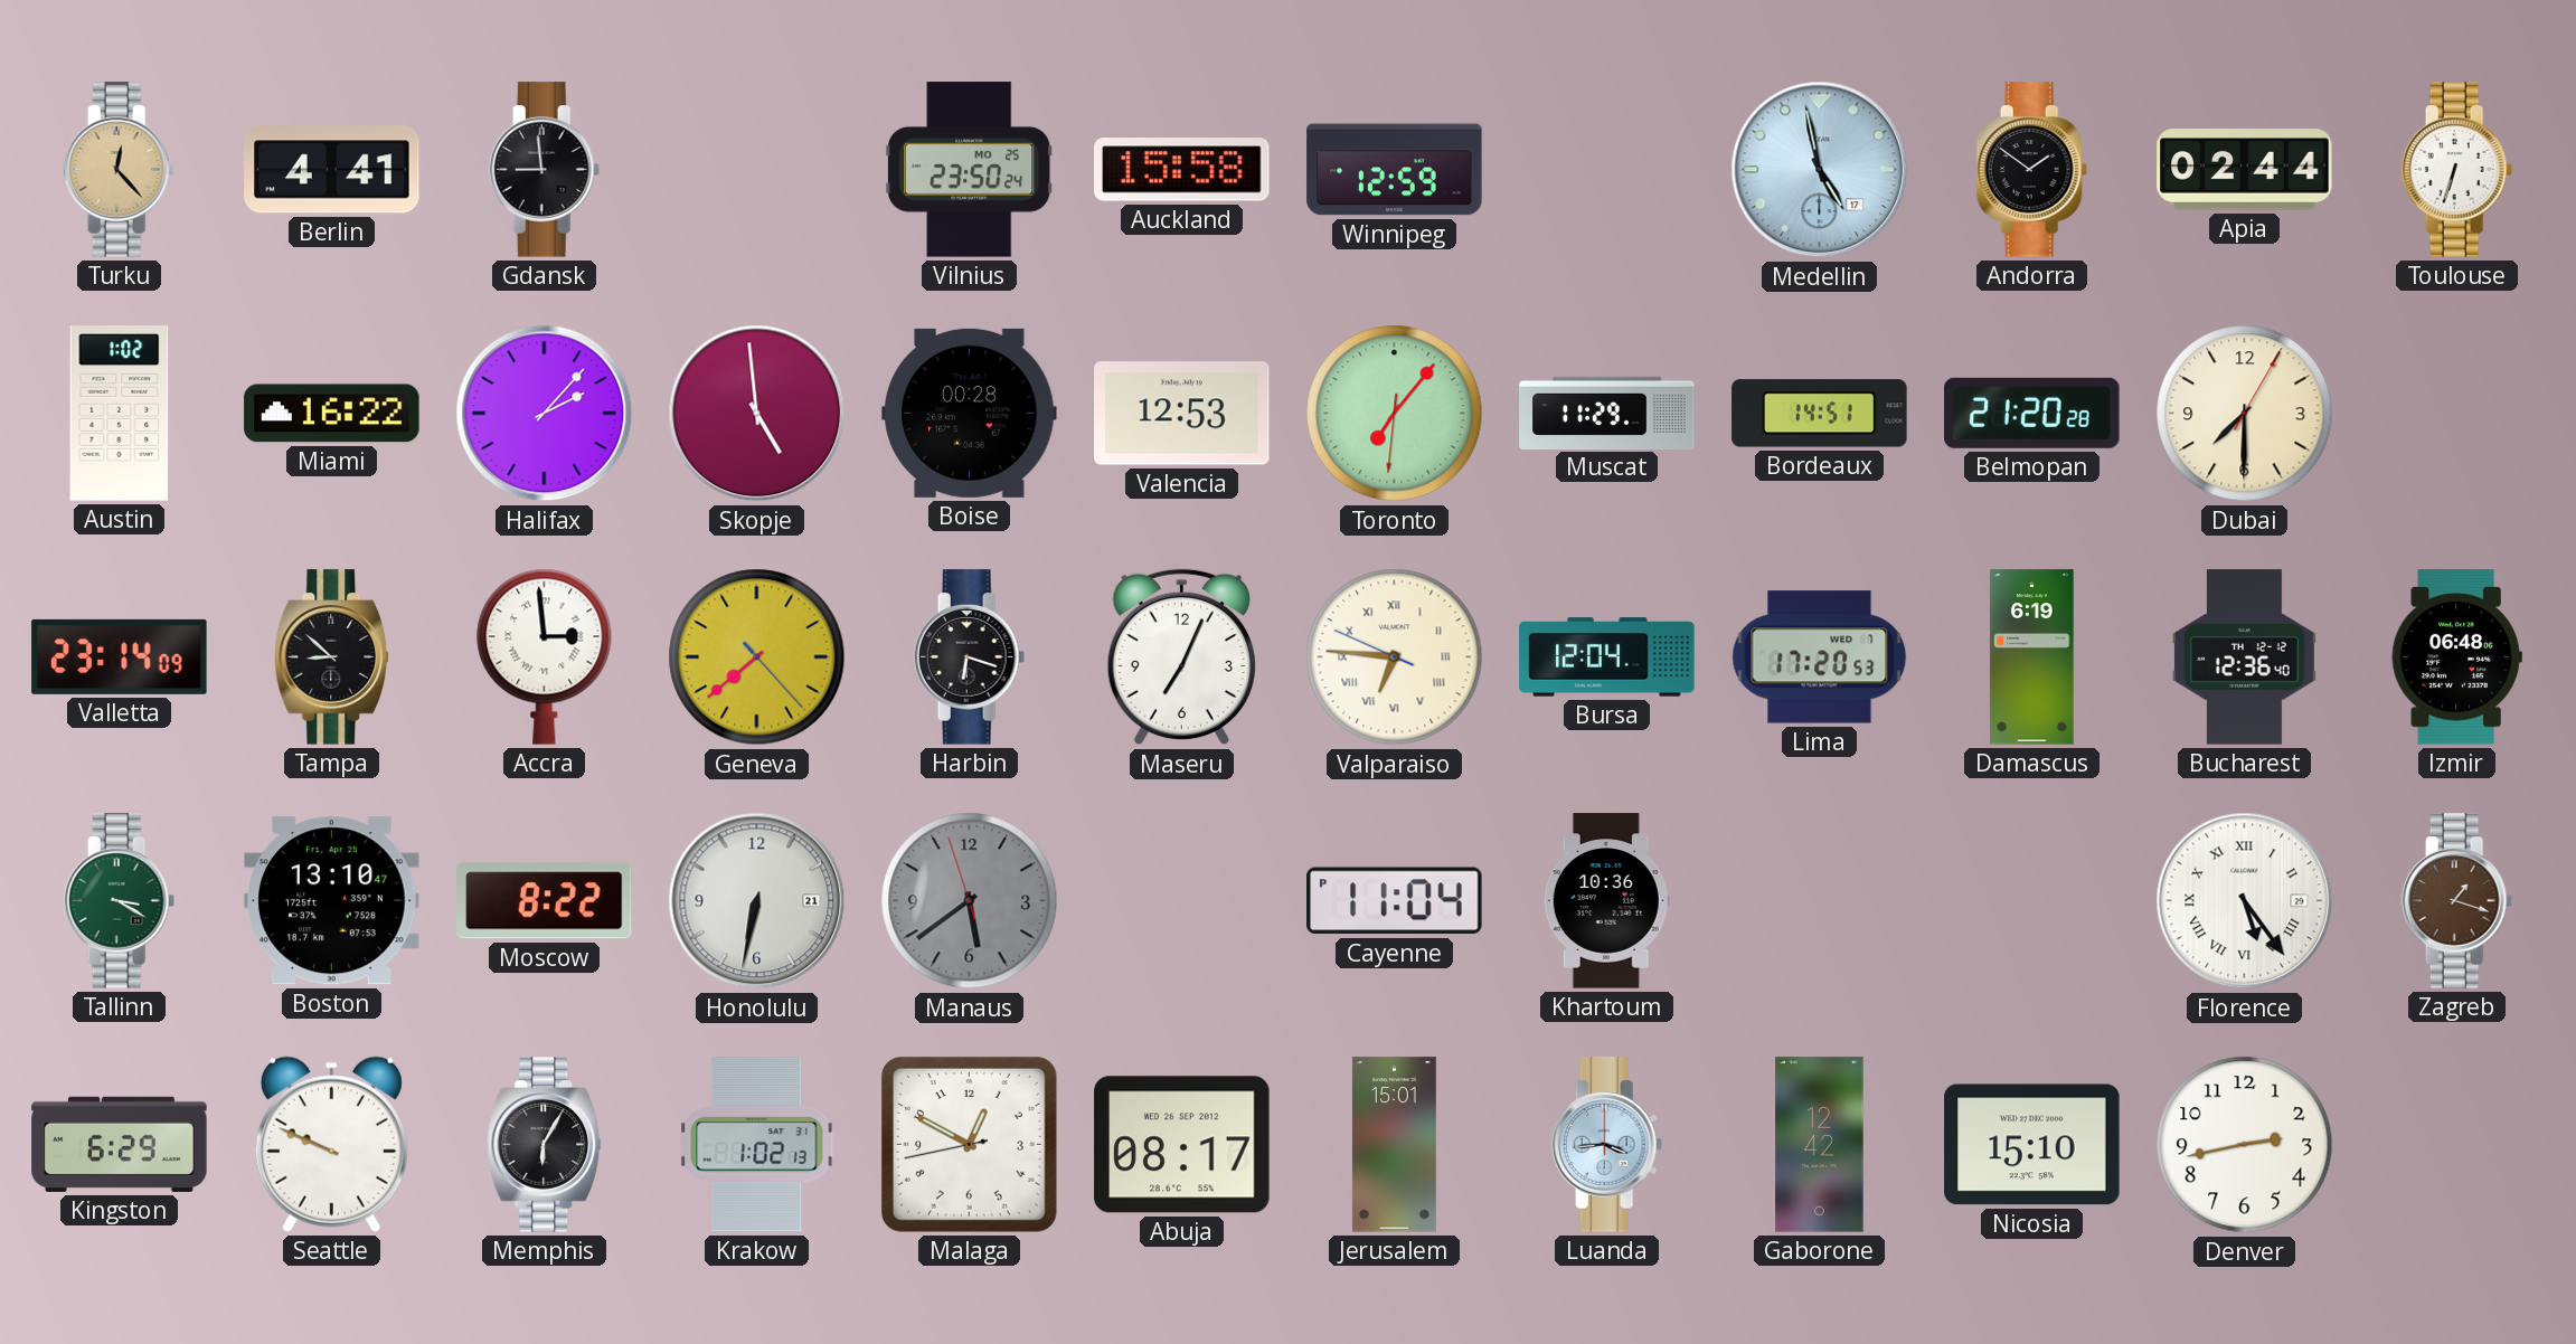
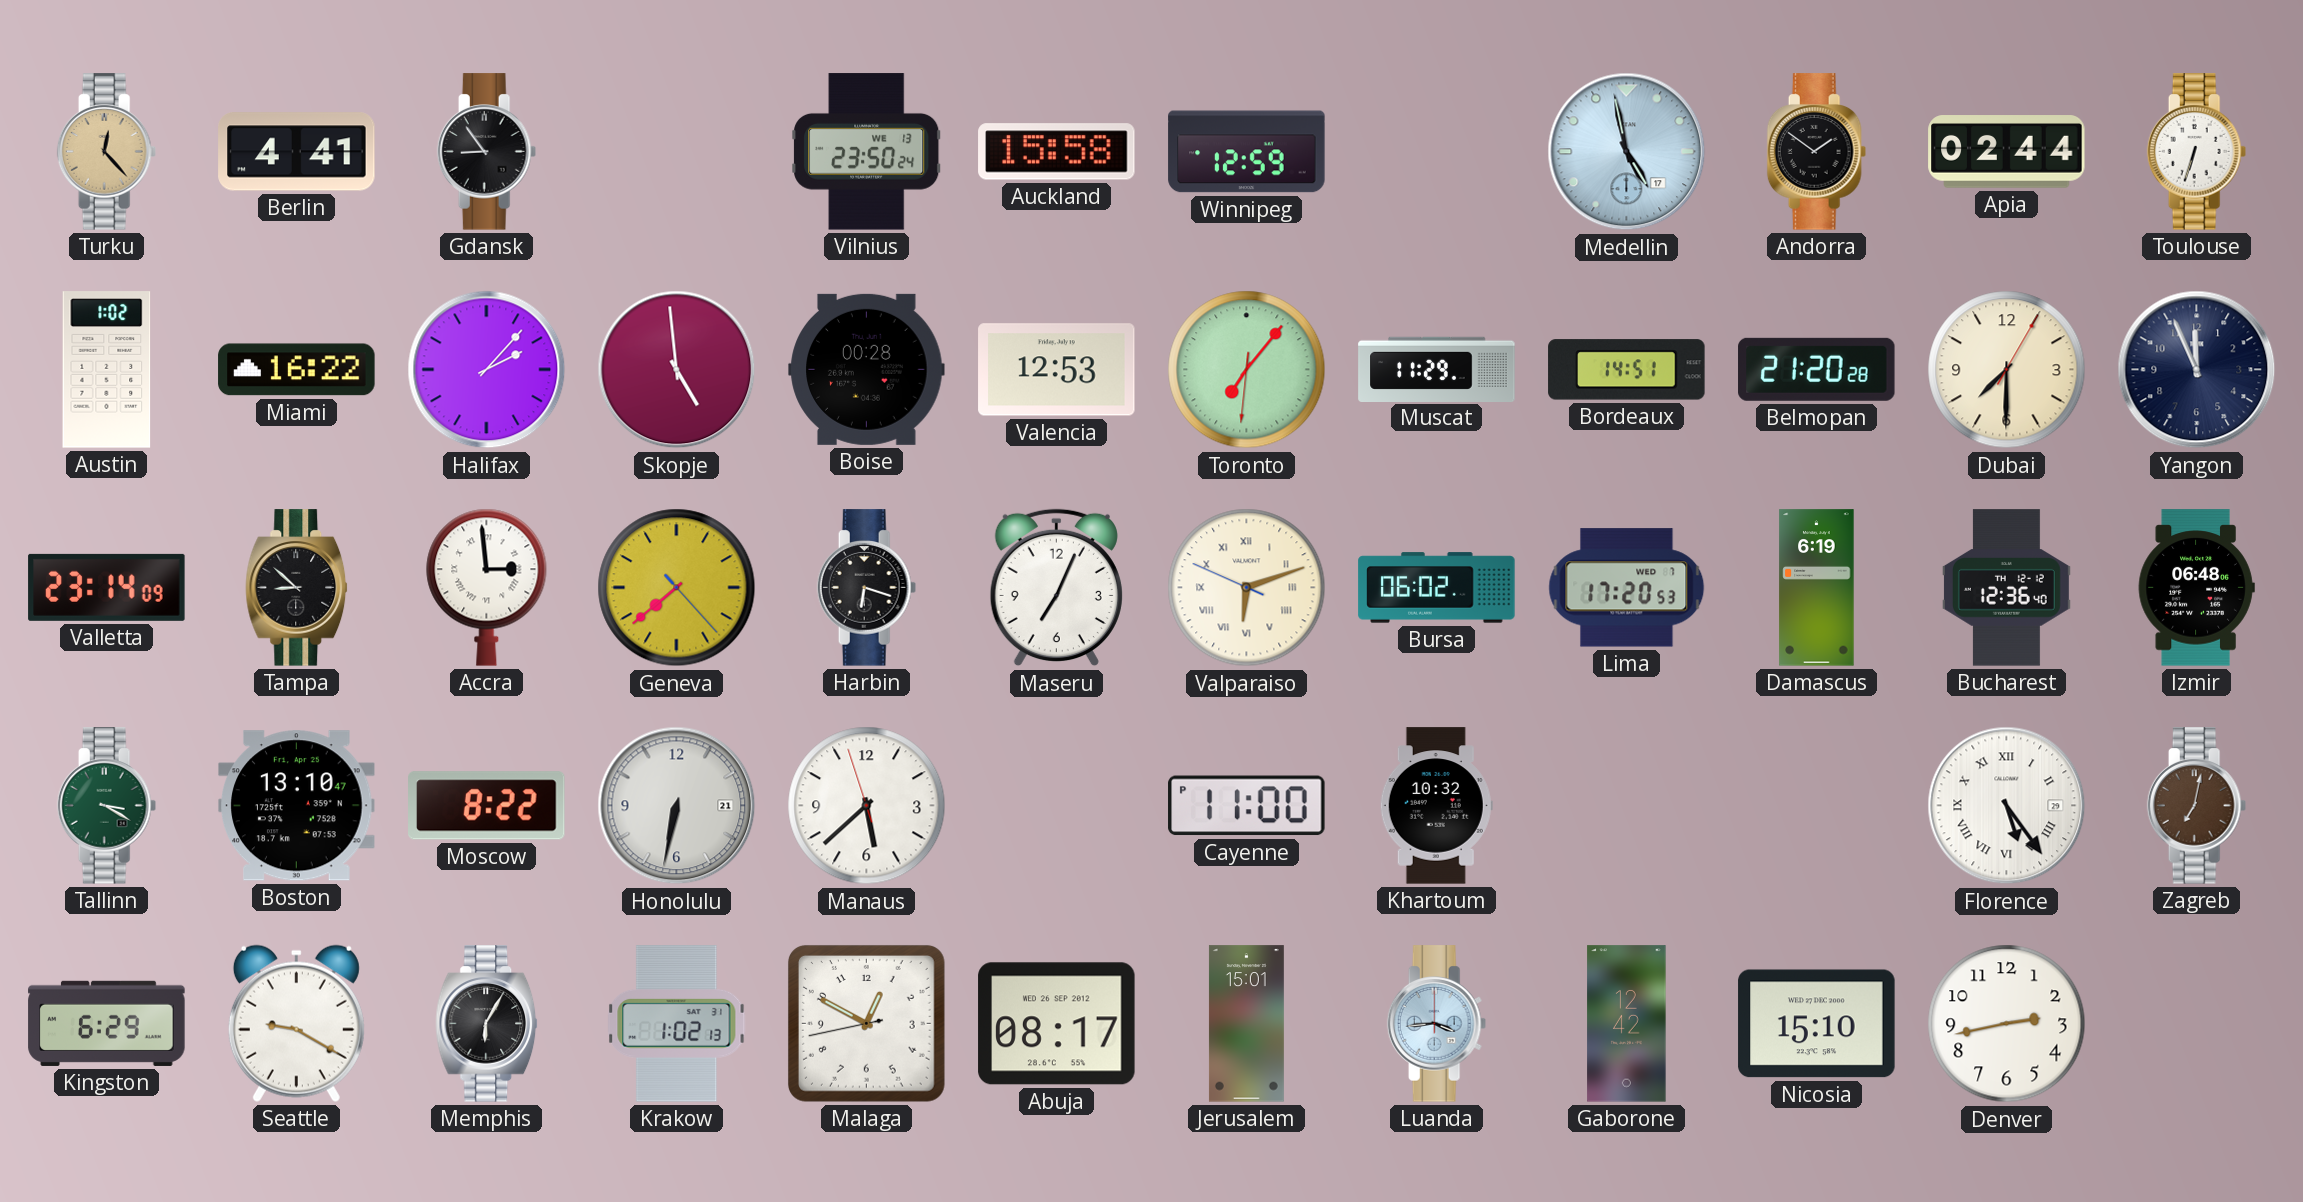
Gdansk: 8:59 -> 8:54 (487, 152)
Vilnius date: MO 25 -> WE 13 (867, 152)
Yangon: none -> 11:56 (2197, 370)
Valparaiso: 6:45 -> 6:11 (1247, 588)
Bursa: 12:04 -> 06:02 (1437, 588)
Manaus: 5:38 -> 5:37 (867, 806)
Manaus dial: grey -> white (867, 806)
Cayenne: 11:04 -> 11:00 (1247, 806)
Khartoum: 10:36 -> 10:32 (1436, 806)
Zagreb: 1:18 -> 7:02 (2197, 806)
Seattle: 9:49 -> 9:20 (296, 1023)
